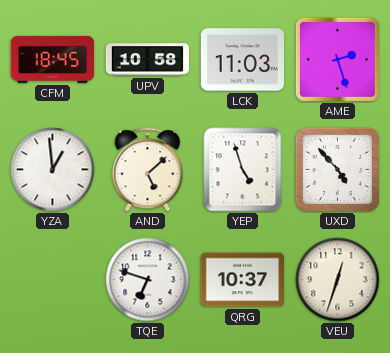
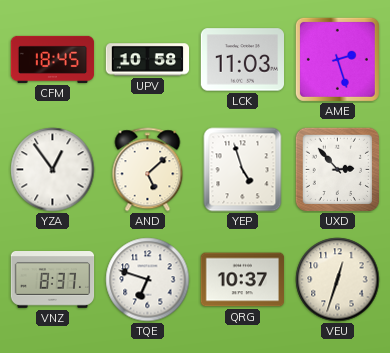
YZA: 12:59 -> 12:54 (53, 170)
UXD: 4:53 -> 2:53 (337, 169)
VNZ: none -> 8:37 (53, 280)
